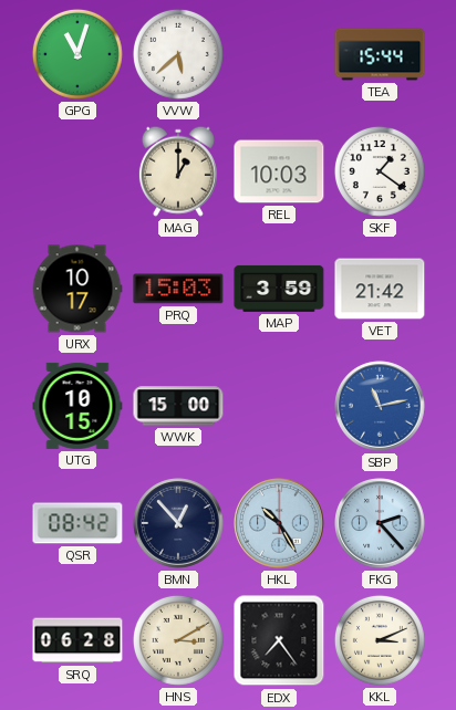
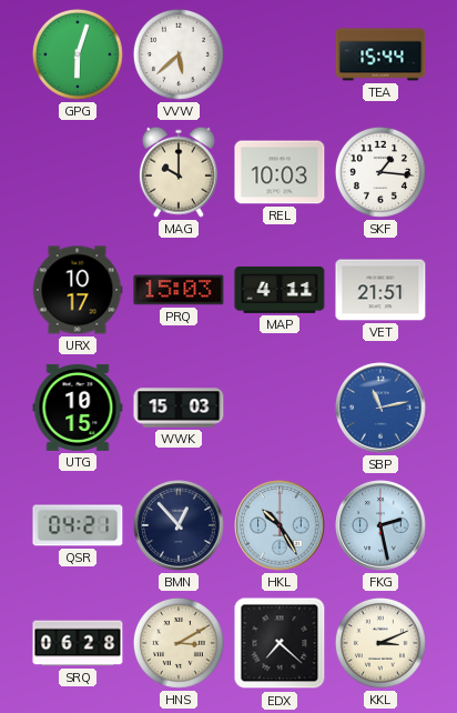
GPG: 11:03 -> 6:03 (78, 54)
MAG: 1:00 -> 10:00 (179, 172)
SKF: 1:21 -> 1:16 (380, 172)
MAP: 3:59 -> 4:11 (280, 290)
VET: 21:42 -> 21:51 (380, 290)
WWK: 15:00 -> 15:03 (179, 408)
QSR: 08:42 -> 04:21 (78, 525)
FKG: 2:23 -> 2:28 (380, 525)
EDX: 7:24 -> 7:22 (280, 643)
